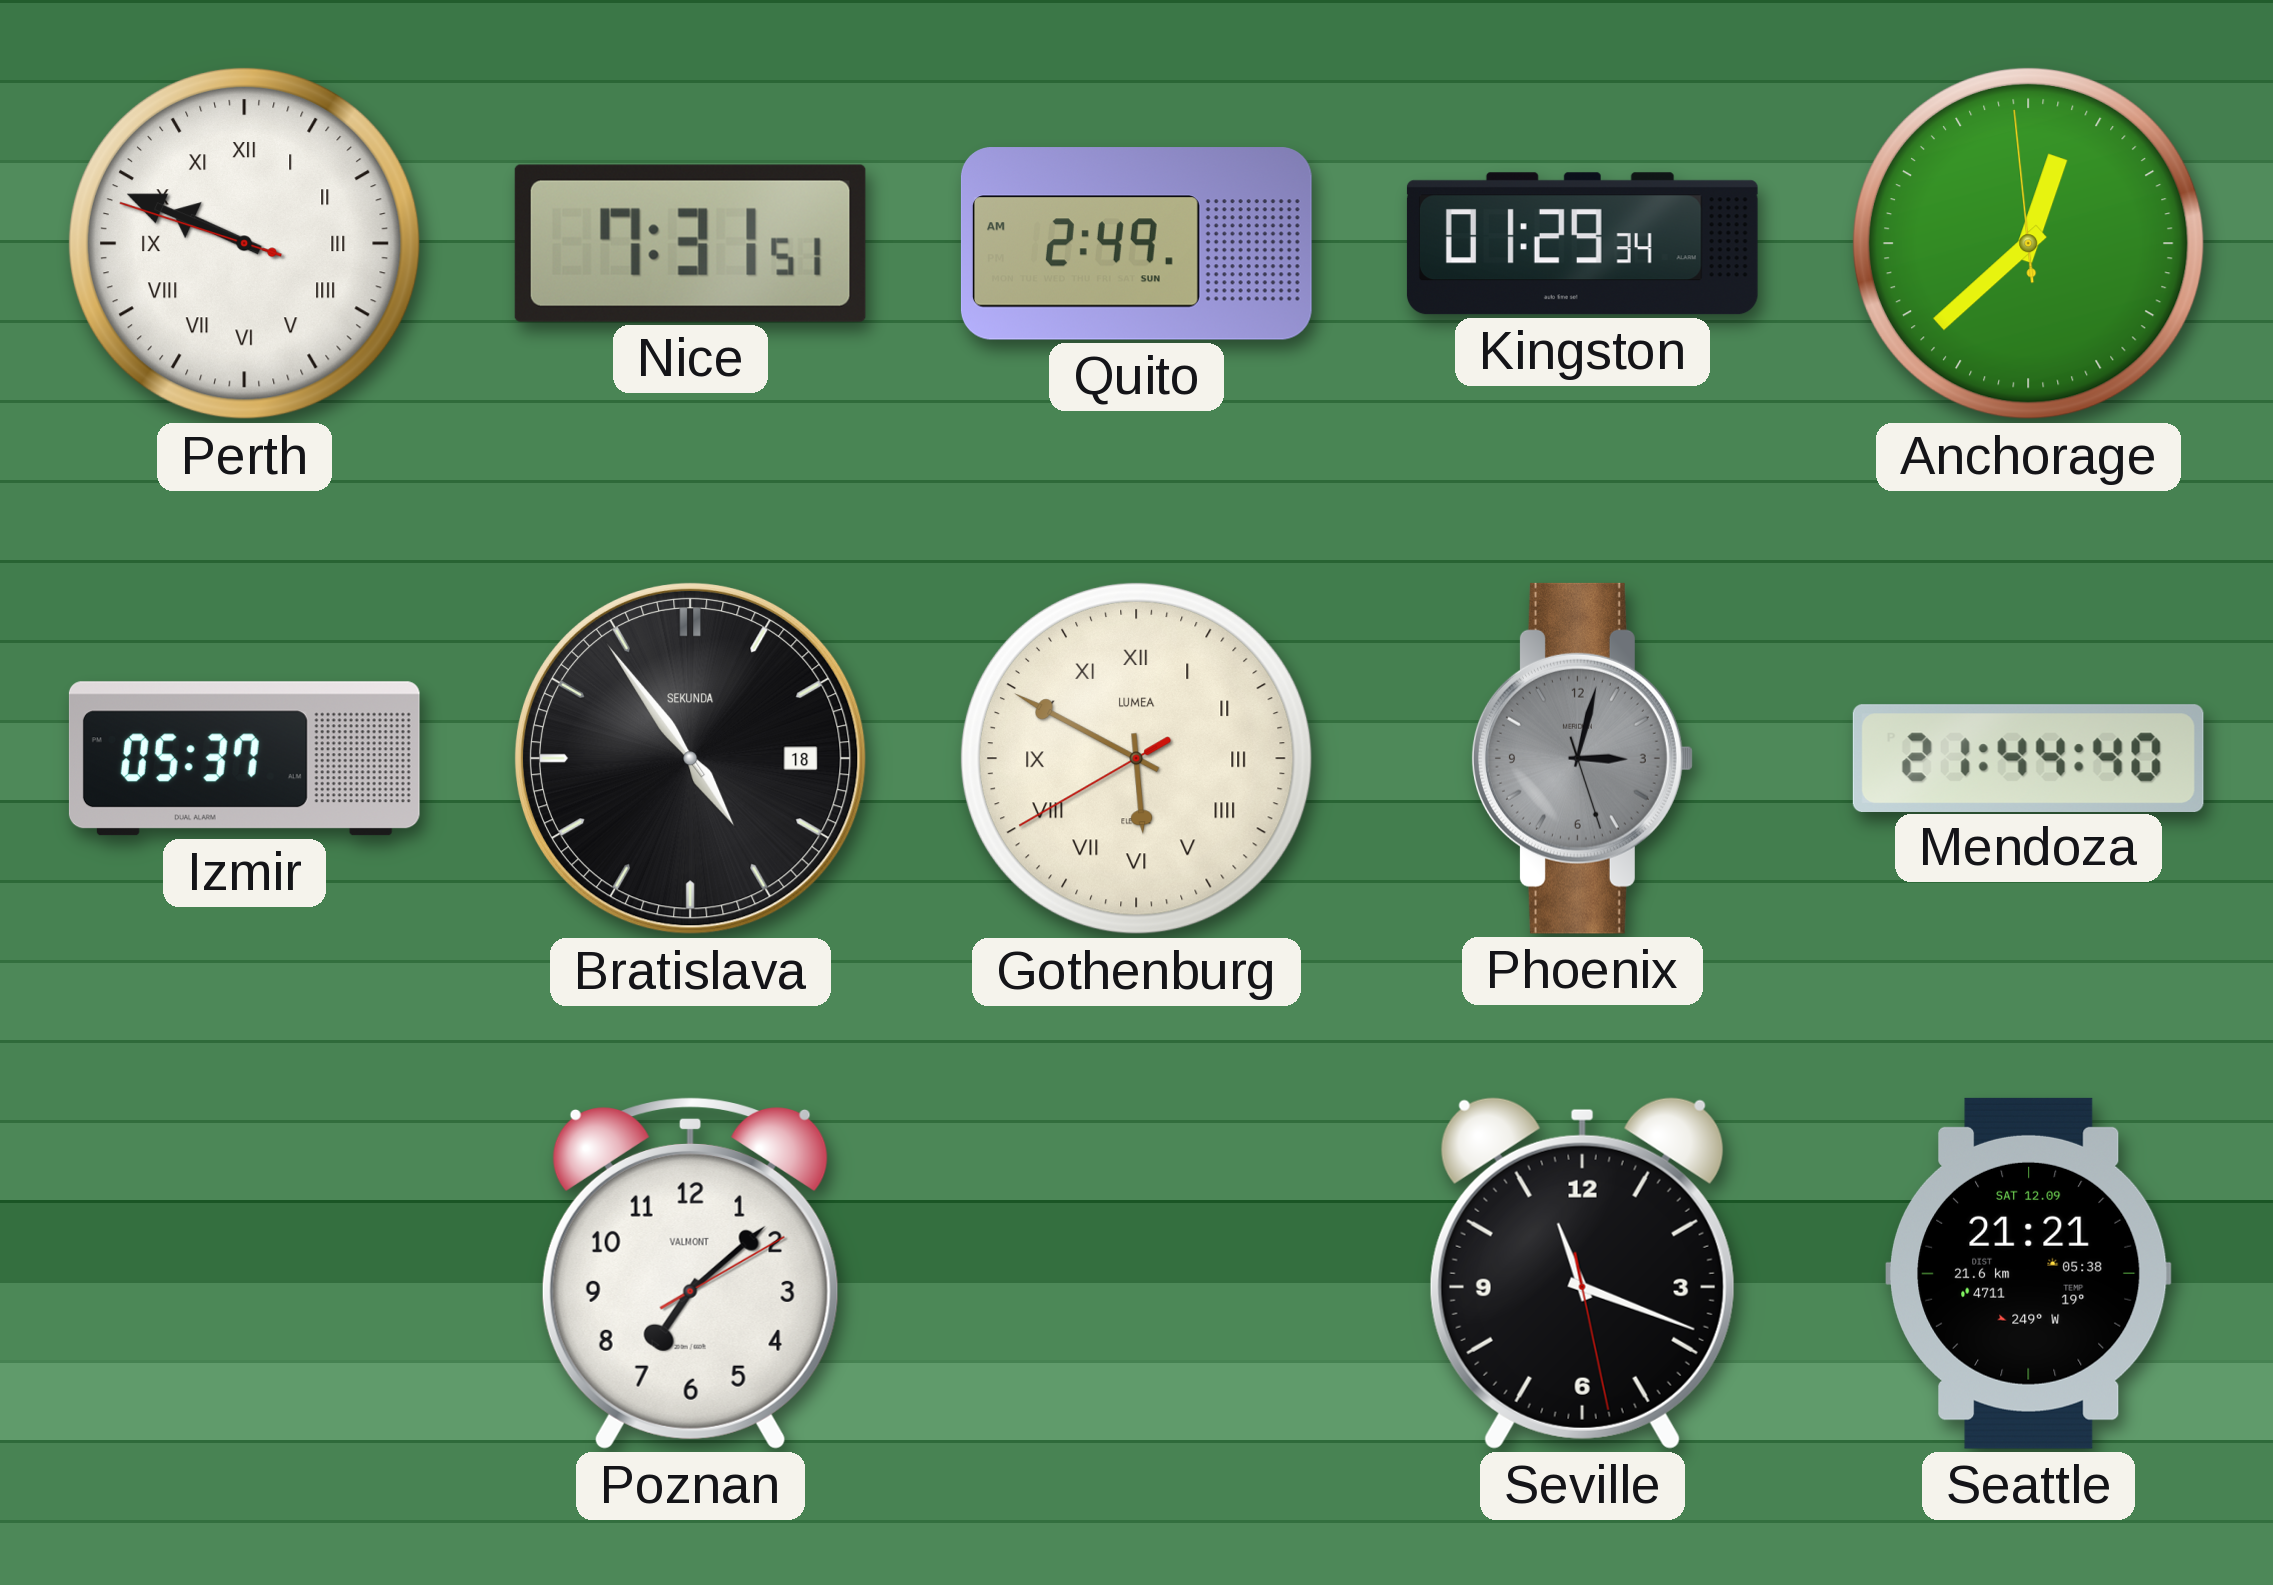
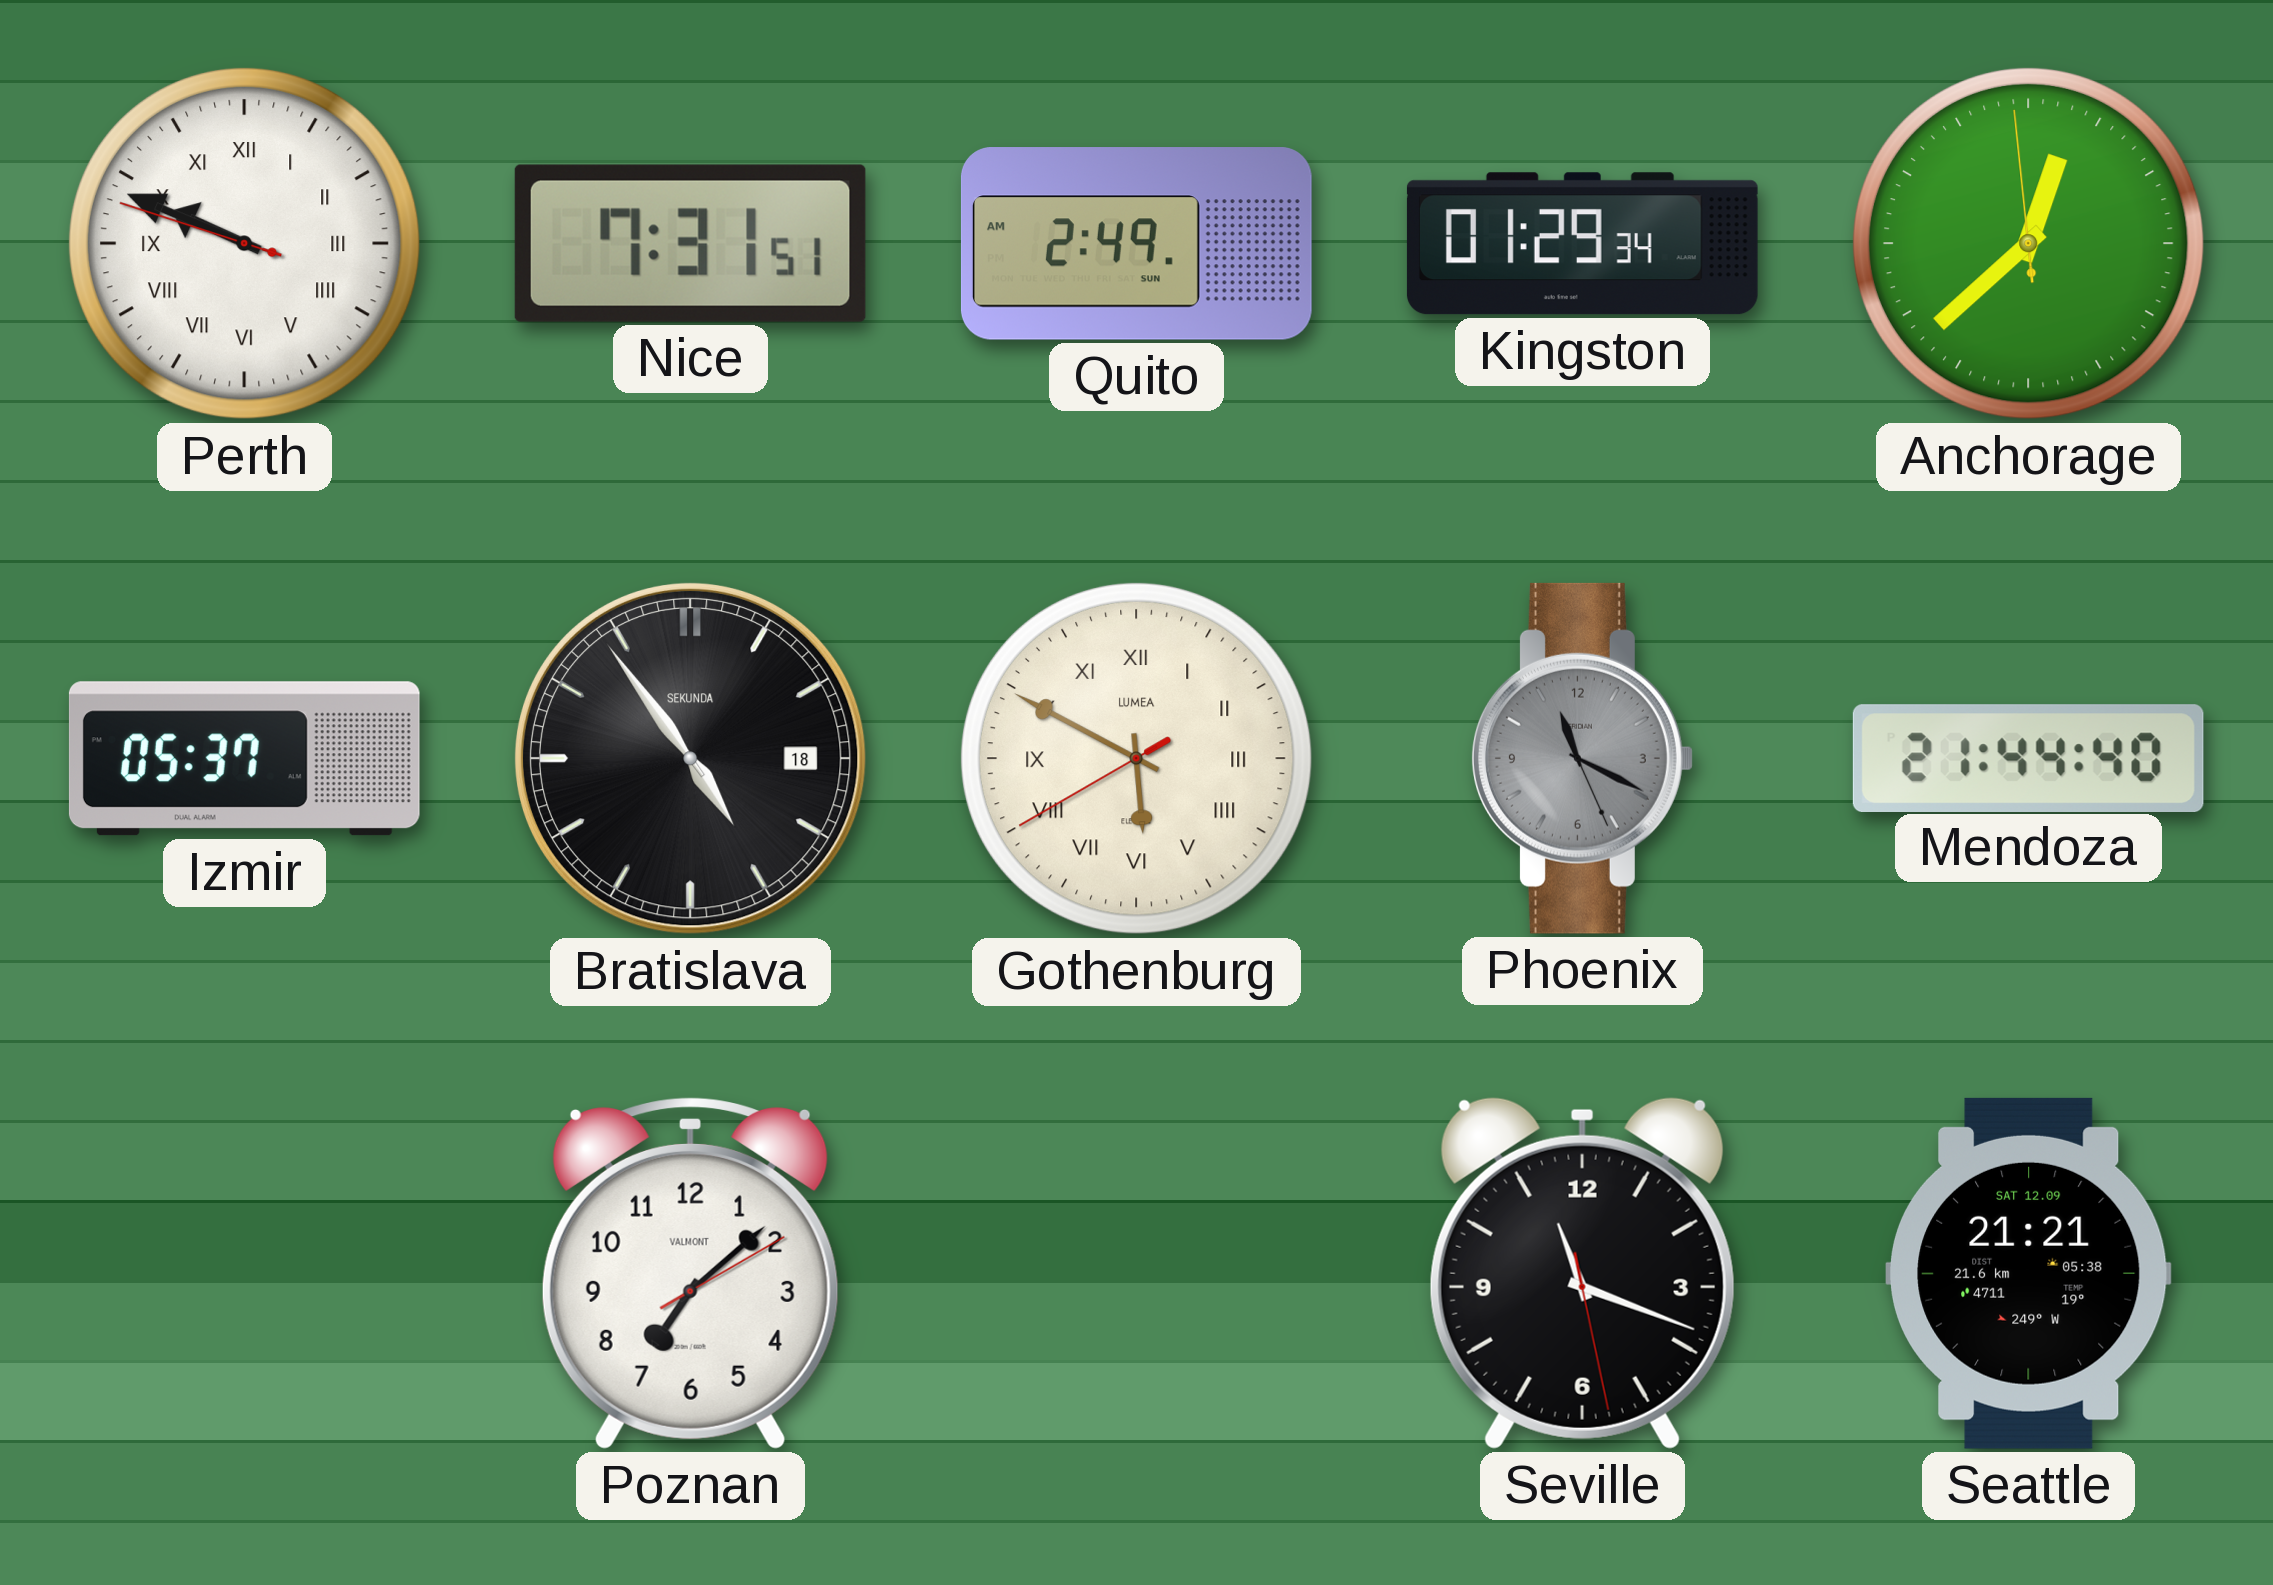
Phoenix: 3:02 -> 11:19 (1582, 758)
